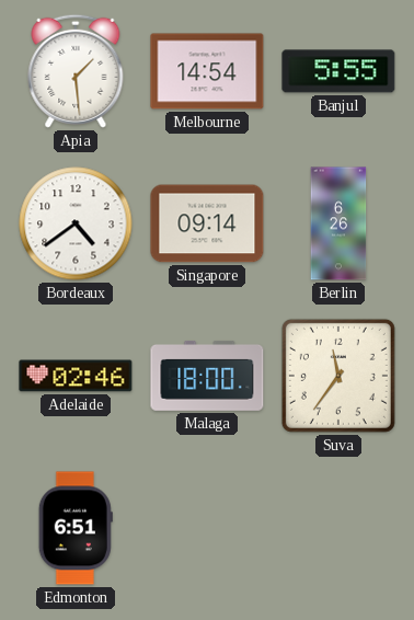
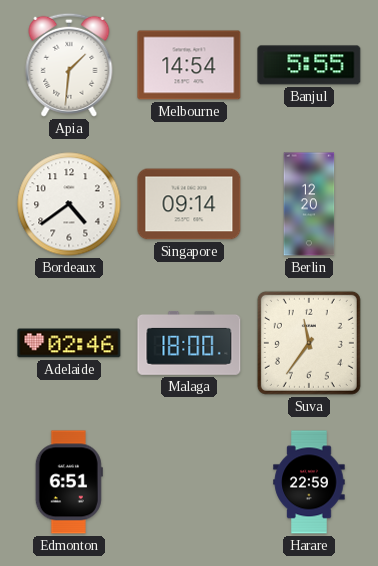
Apia: 1:29 -> 1:31 (69, 65)
Berlin: 6:26 -> 12:20 (309, 204)
Harare: none -> 22:59 (309, 482)
